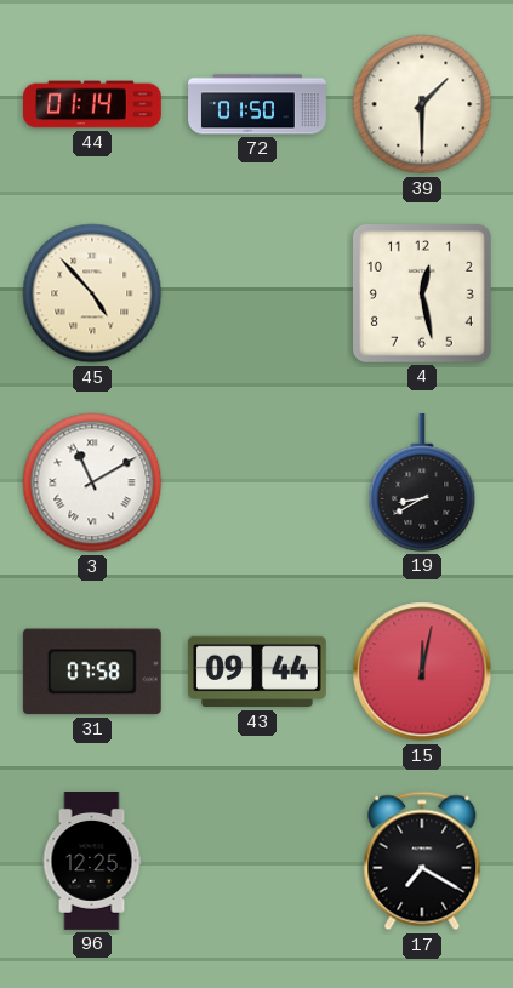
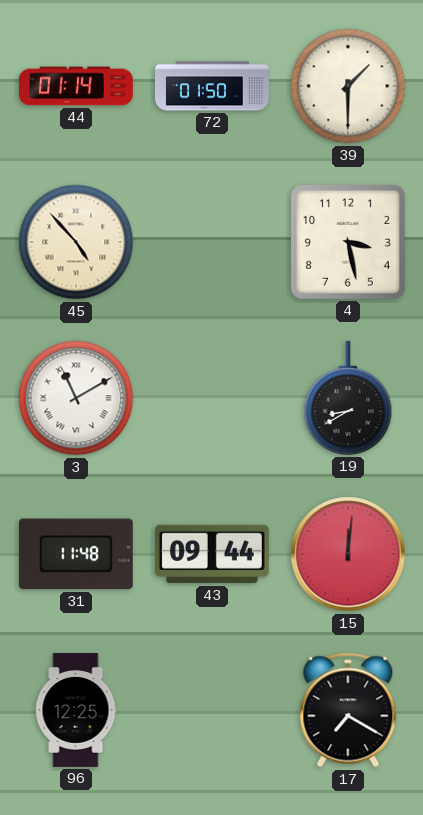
4: 12:28 -> 3:28 (348, 242)
31: 07:58 -> 11:48 (76, 554)
15: 12:02 -> 12:01 (348, 554)
